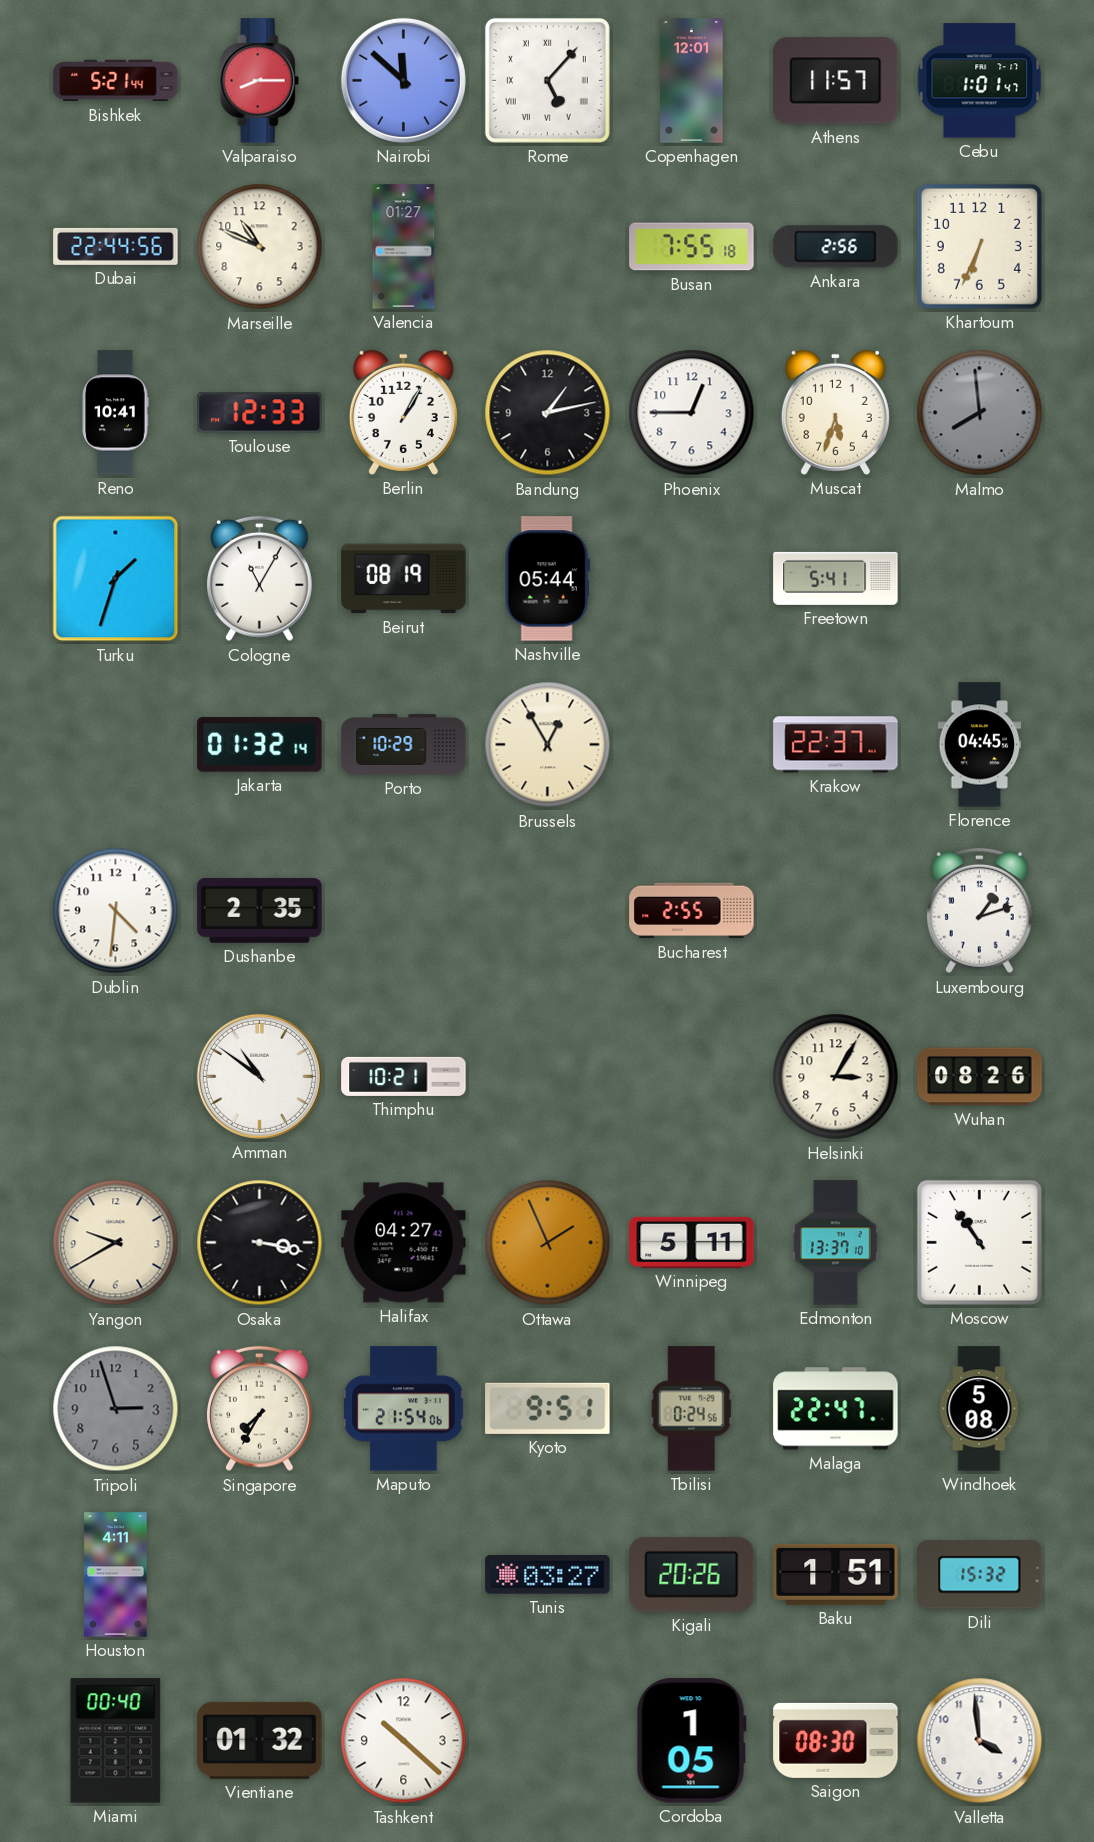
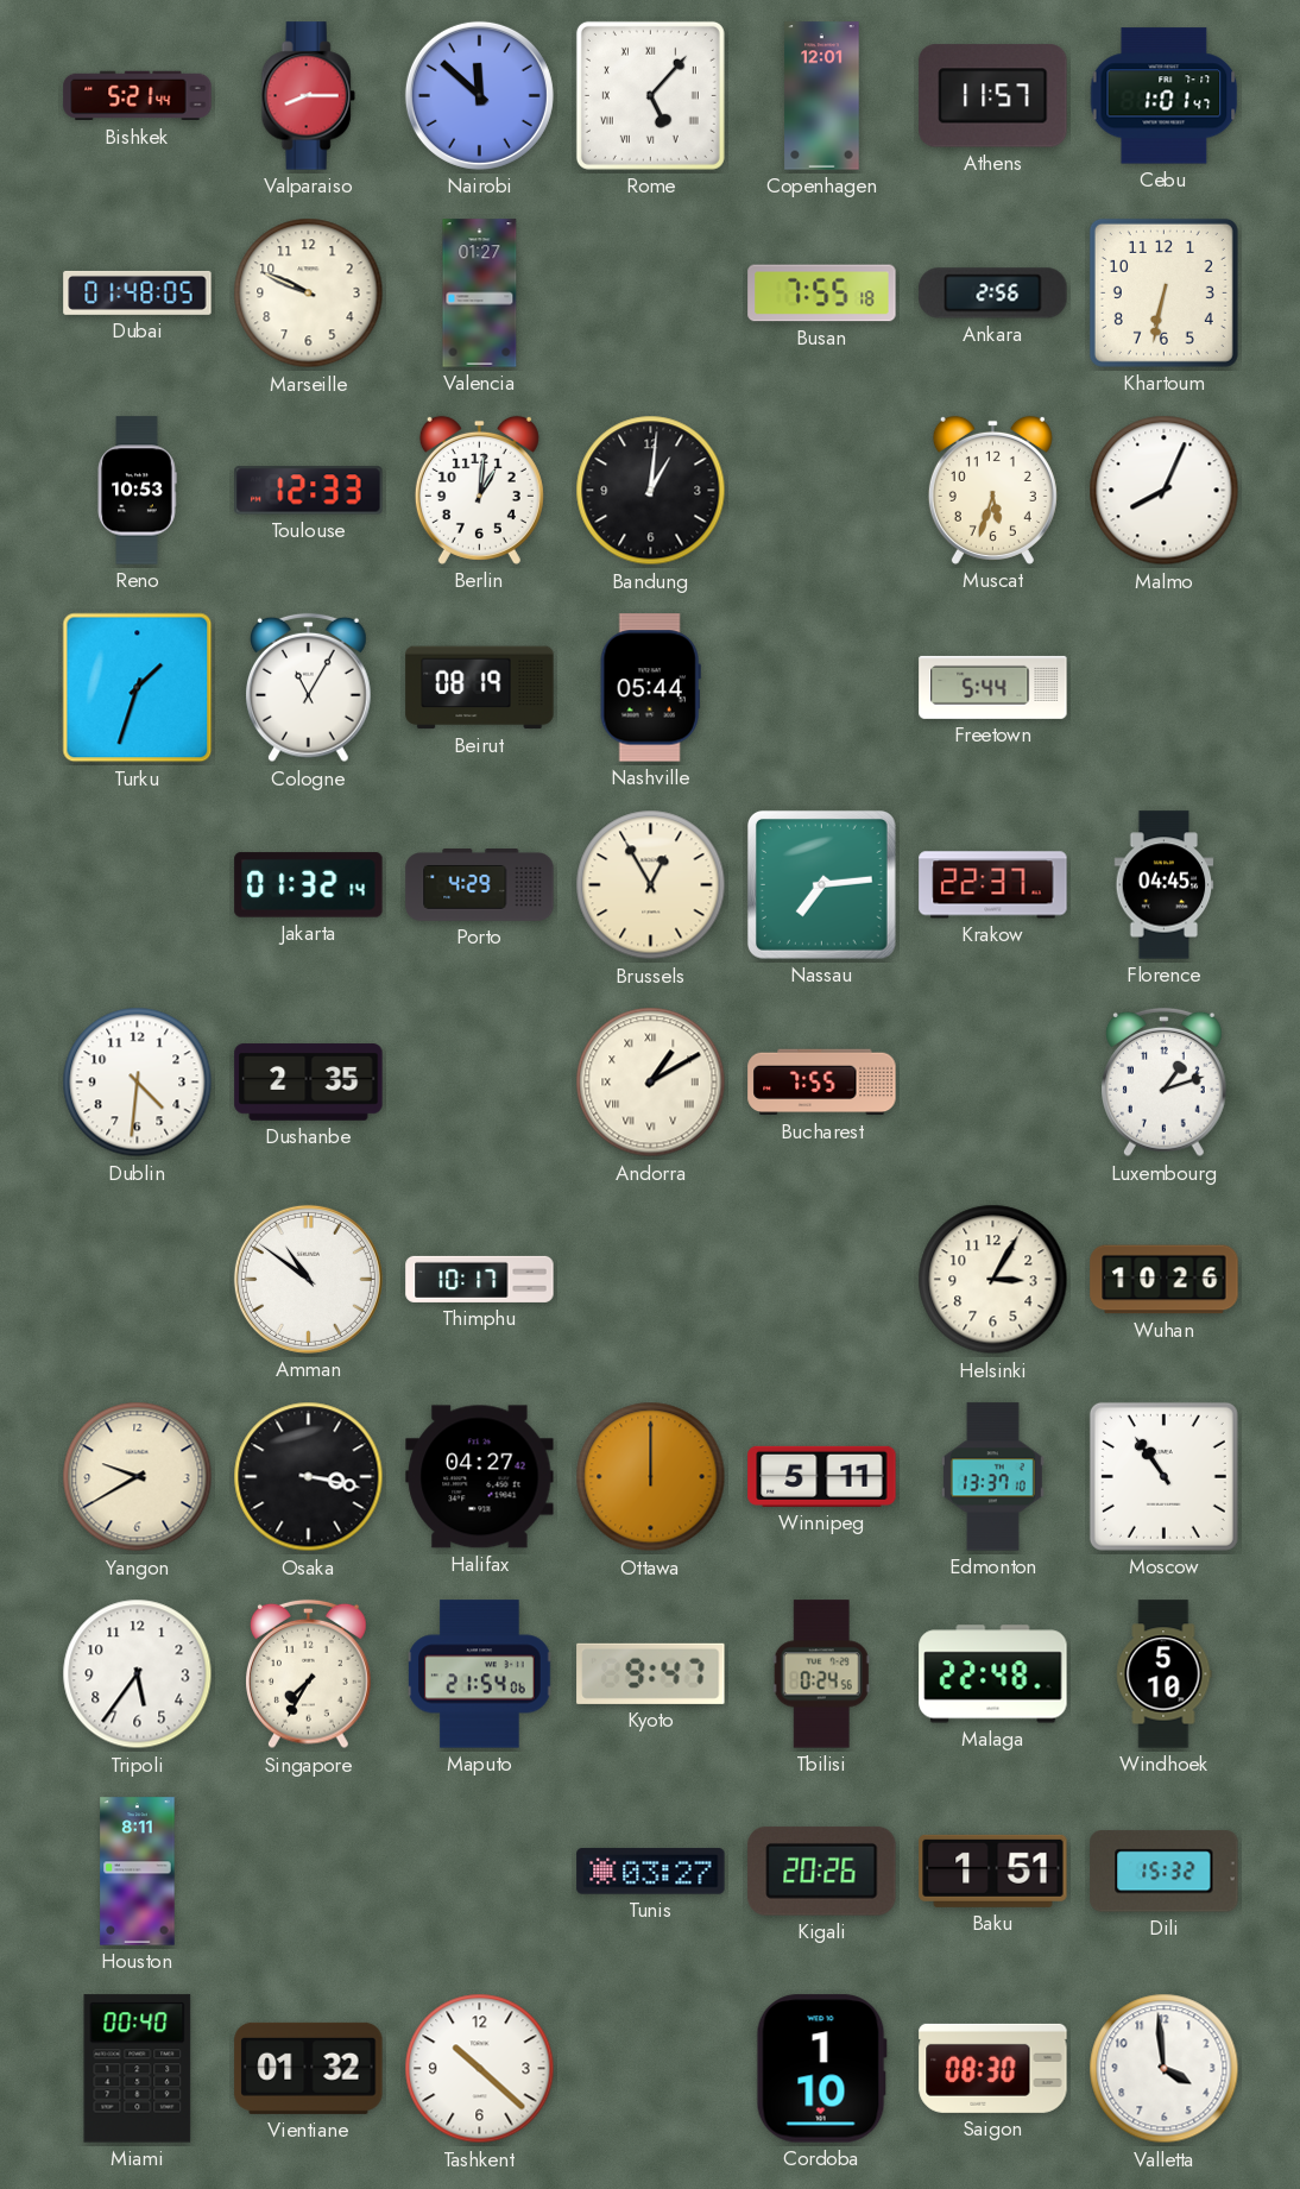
Dubai: 22:44 -> 01:48 (138, 292)
Marseille: 10:49 -> 9:49 (309, 294)
Khartoum: 6:34 -> 6:32 (1163, 292)
Reno: 10:41 -> 10:53 (137, 491)
Berlin: 1:05 -> 1:01 (479, 490)
Bandung: 1:13 -> 1:01 (651, 491)
Phoenix: 12:45 -> none (692, 413)
Malmo: 7:59 -> 8:04 (1165, 491)
Malmo dial: grey -> white (1165, 491)
Freetown: 5:41 -> 5:44 (993, 687)
Porto: 10:29 -> 4:29 (480, 885)
Nassau: none -> 7:14 (821, 884)
Andorra: none -> 1:10 (651, 1083)
Bucharest: 2:55 -> 7:55 (822, 1083)
Thimphu: 10:21 -> 10:17 (480, 1279)
Wuhan: 08:26 -> 10:26 (1165, 1280)
Ottawa: 1:56 -> 12:00 (651, 1477)
Tripoli: 2:57 -> 5:36 (138, 1674)
Tripoli dial: grey -> white (138, 1674)
Kyoto: 9:51 -> 9:47 (651, 1673)
Malaga: 22:47 -> 22:48 (993, 1674)
Windhoek: 5:08 -> 5:10 (1163, 1674)
Houston: 4:11 -> 8:11 (138, 1872)
Cordoba: 1:05 -> 1:10 (821, 2069)
